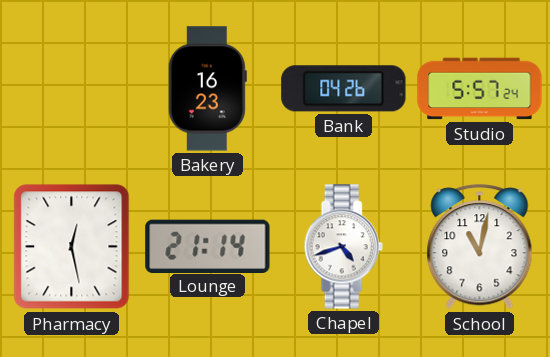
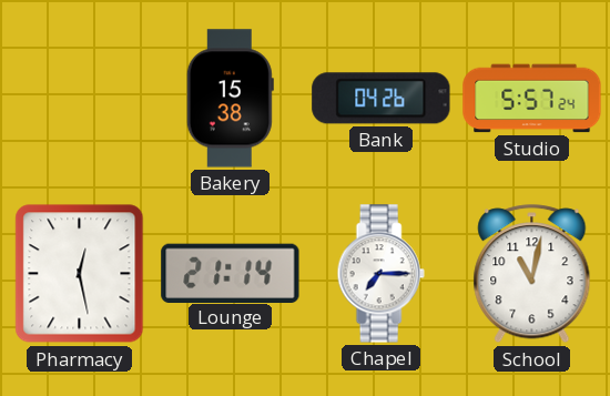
Bakery: 16:23 -> 15:38 (230, 99)
Chapel: 4:42 -> 7:15 (380, 274)
